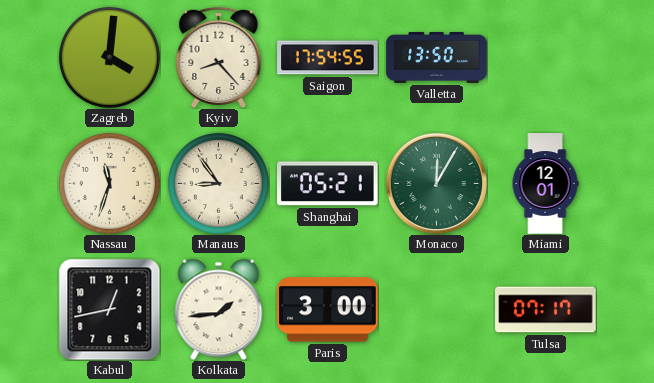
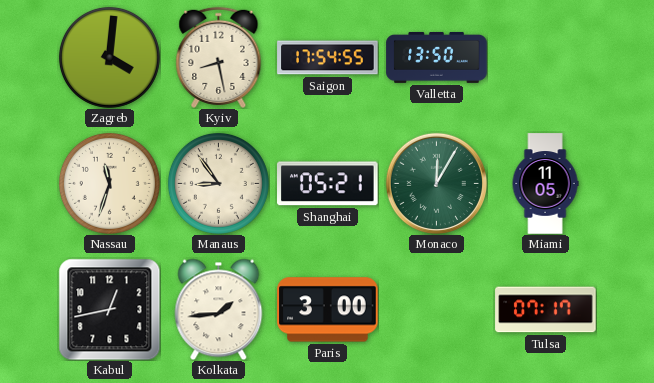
Kyiv: 8:23 -> 8:28 (219, 57)
Miami: 12:01 -> 11:05 (545, 184)
